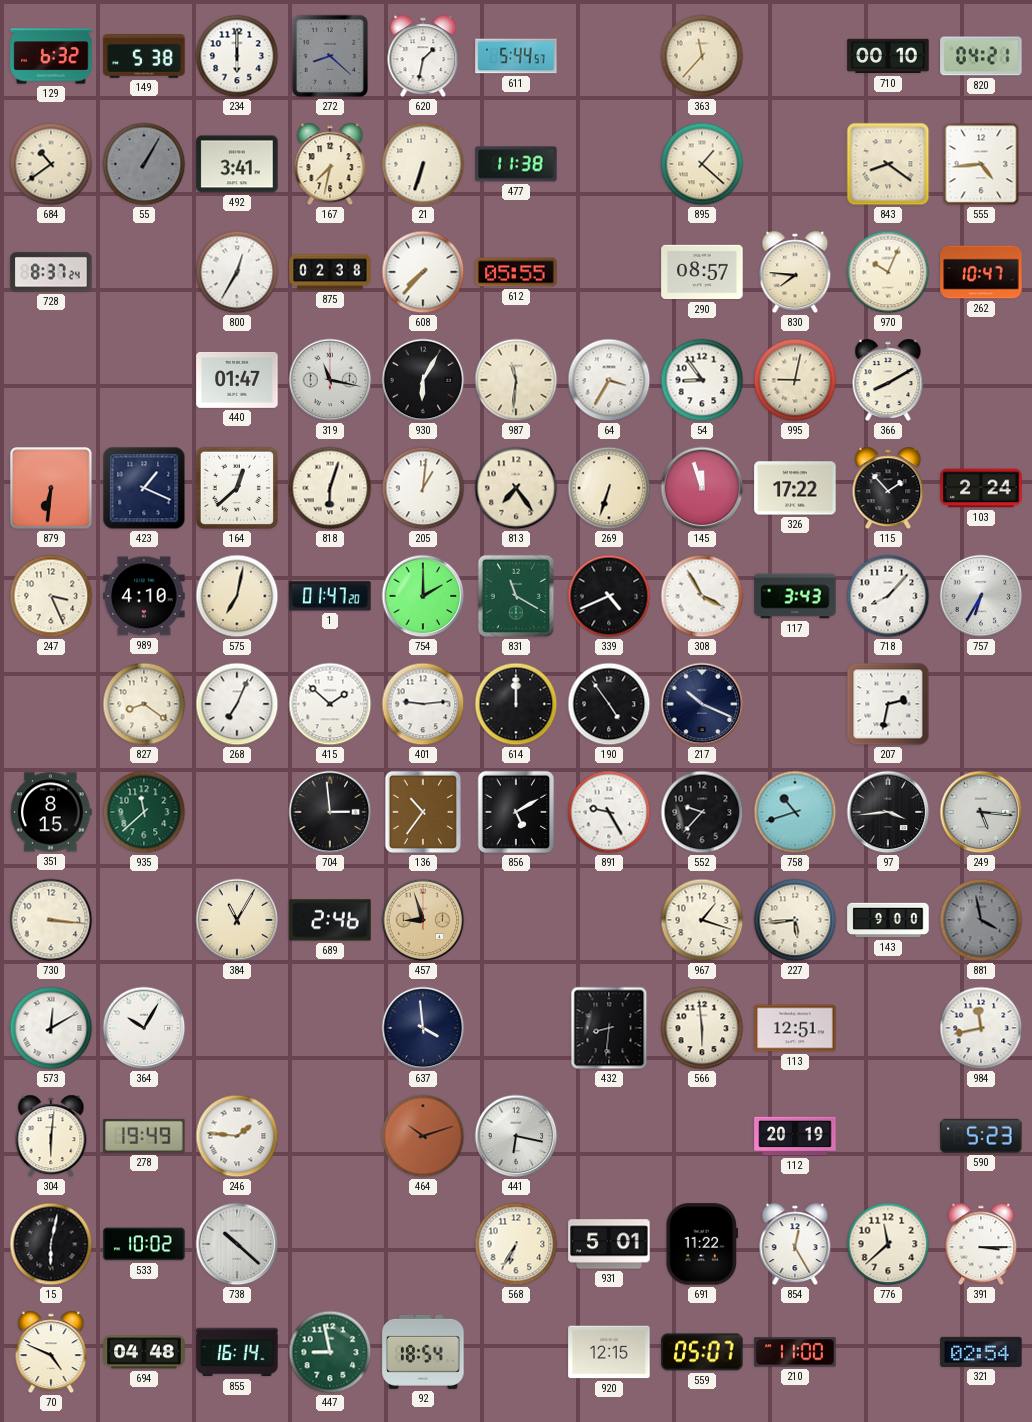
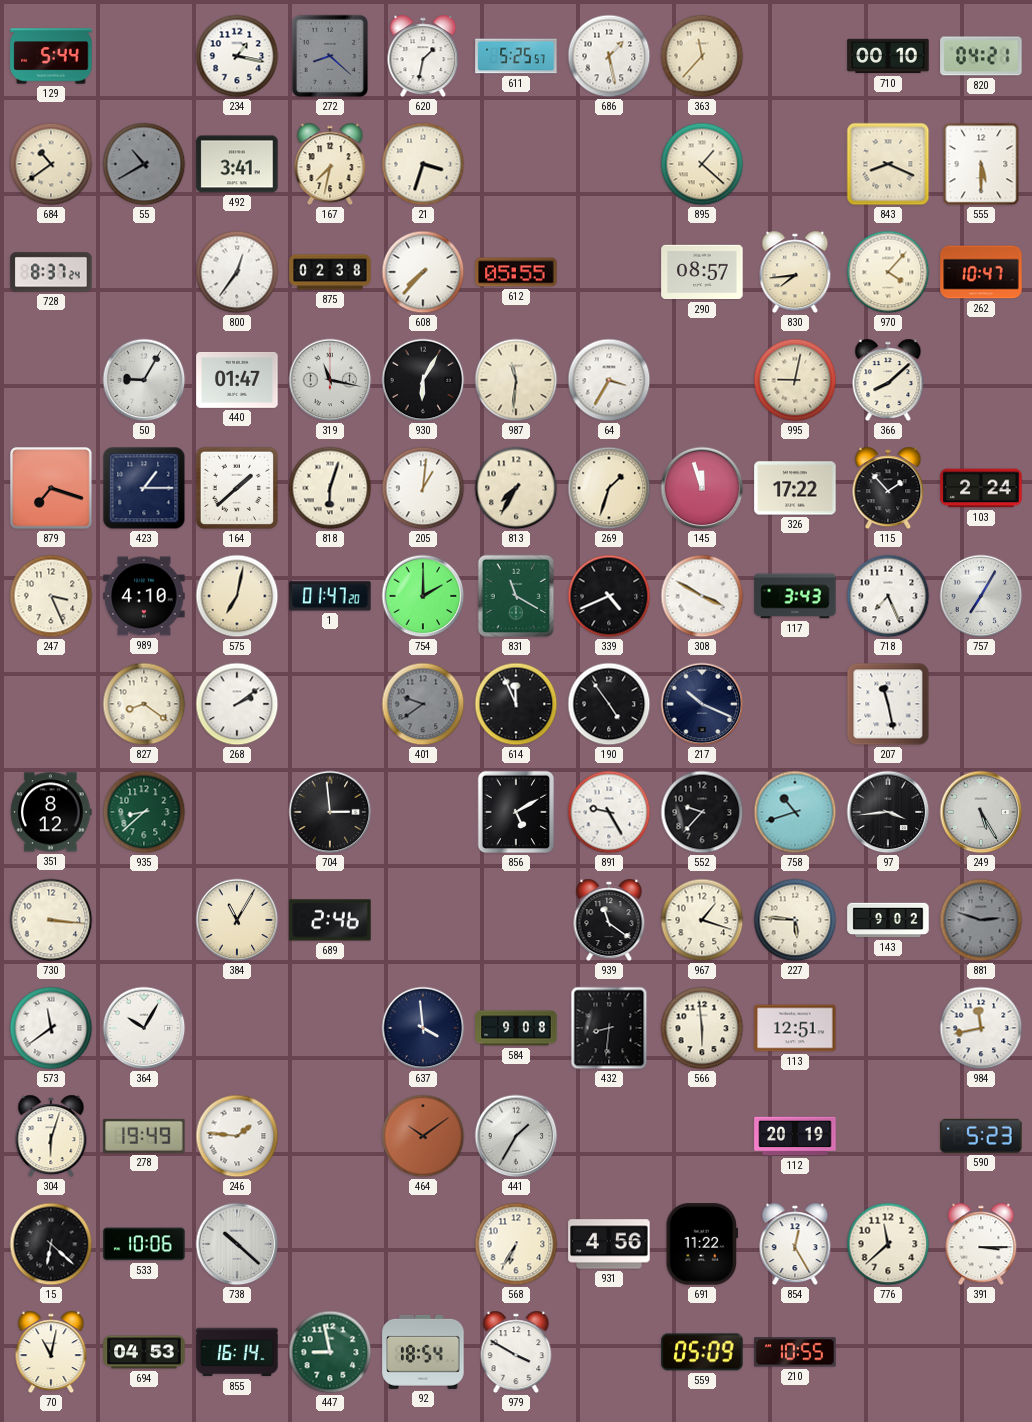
129: 6:32 -> 5:44 (51, 56)
149: 5:38 -> none (144, 57)
234: 6:00 -> 1:17 (237, 56)
611: 5:44 -> 5:25 (516, 56)
686: none -> 1:28 (609, 56)
55: 1:05 -> 10:40 (144, 164)
21: 6:33 -> 3:33 (423, 164)
477: 11:38 -> none (516, 164)
843: 8:21 -> 8:19 (888, 164)
555: 4:44 -> 5:30 (981, 164)
800: 12:35 -> 12:36 (237, 272)
830: 7:46 -> 7:44 (795, 272)
970: 10:04 -> 4:07 (888, 272)
50: none -> 9:05 (144, 380)
54: 8:54 -> none (702, 380)
366: 8:10 -> 8:08 (888, 380)
879: 6:31 -> 7:18 (52, 489)
423: 1:19 -> 1:15 (144, 488)
164: 12:38 -> 1:38 (237, 488)
813: 7:24 -> 7:35 (516, 488)
269: 6:33 -> 1:33 (609, 488)
308: 3:55 -> 3:50 (702, 596)
718: 8:07 -> 7:26 (888, 596)
757: 6:35 -> 7:05 (981, 596)
268: 7:04 -> 2:09 (237, 704)
415: 1:52 -> none (330, 704)
401: 9:14 -> 9:39 (423, 704)
401 dial: white -> grey (423, 704)
614: 12:00 -> 11:56 (516, 704)
207: 2:32 -> 11:28 (888, 704)
351: 8:15 -> 8:12 (51, 812)
935: 11:38 -> 8:38 (144, 812)
136: 10:36 -> none (423, 812)
249: 5:16 -> 5:25 (981, 812)
457: 8:57 -> none (423, 920)
939: none -> 11:21 (609, 920)
227: 5:44 -> 5:46 (795, 920)
143: 9:00 -> 9:02 (888, 920)
881: 3:58 -> 2:48 (981, 920)
573: 12:10 -> 11:39 (51, 1028)
584: none -> 9:08 (516, 1028)
304: 6:01 -> 6:03 (51, 1136)
464: 10:12 -> 10:09 (423, 1136)
441: 6:17 -> 1:35 (516, 1136)
15: 6:02 -> 6:22 (51, 1244)
533: 10:02 -> 10:06 (144, 1244)
931: 5:01 -> 4:56 (609, 1244)
70: 4:49 -> 11:02 (51, 1352)
694: 04:48 -> 04:53 (144, 1352)
979: none -> 3:50 (516, 1352)
920: 12:15 -> none (609, 1352)
559: 05:07 -> 05:09 (702, 1352)
210: 11:00 -> 10:55 (795, 1352)
321: 02:54 -> none (981, 1352)
